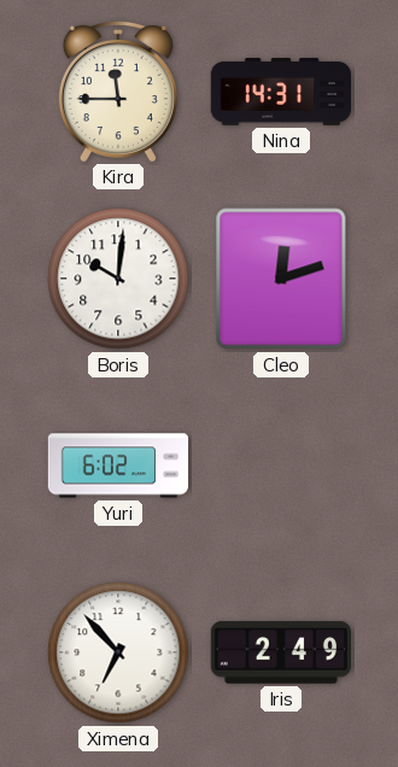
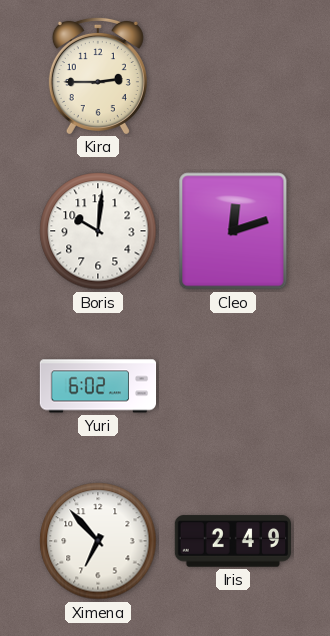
Kira: 11:45 -> 2:45 (98, 75)
Nina: 14:31 -> none (280, 92)
